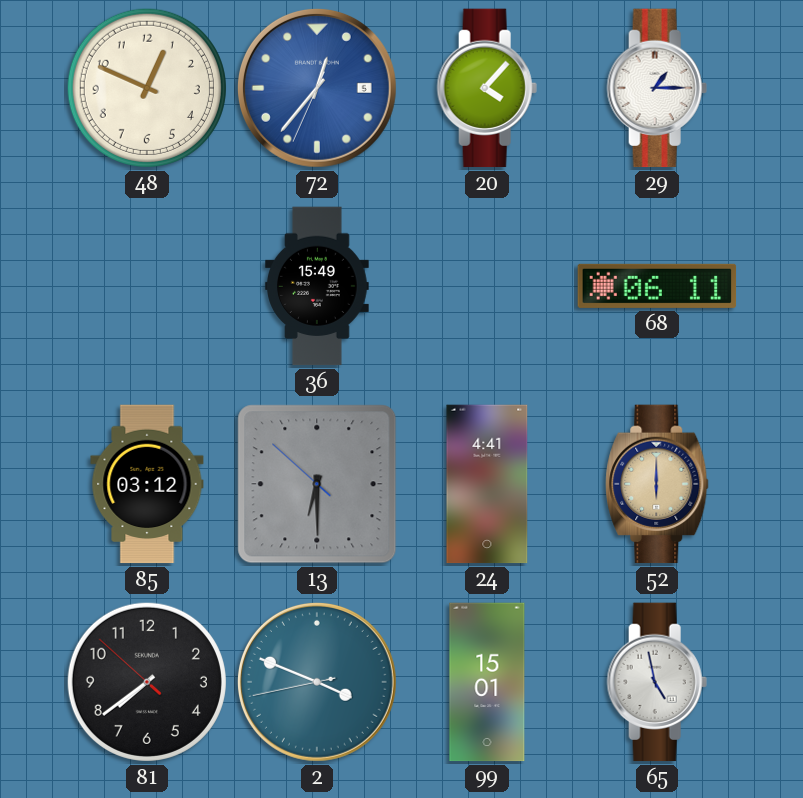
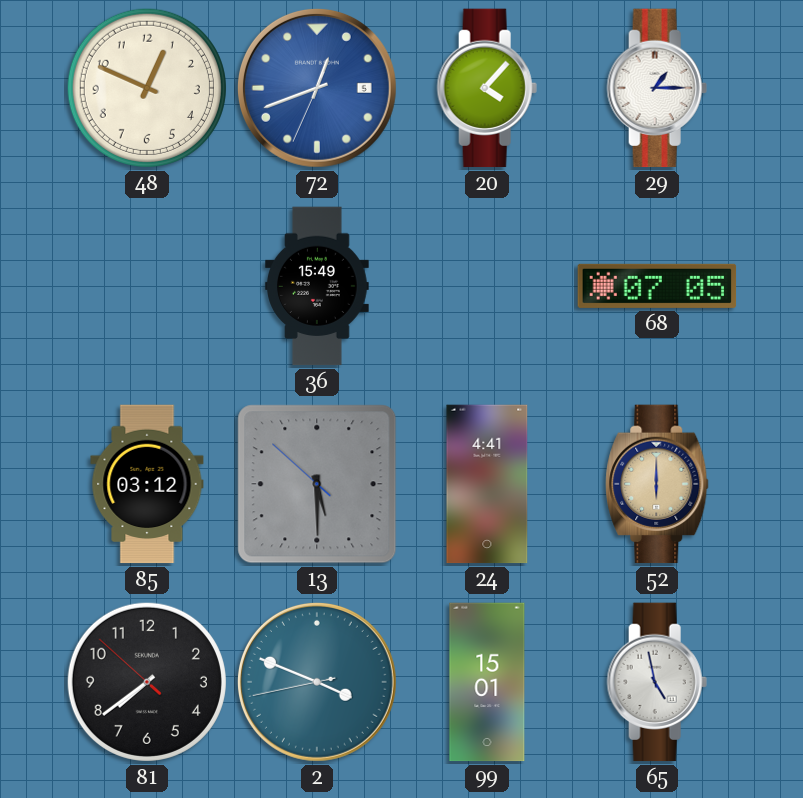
72: 12:36 -> 12:41 (317, 88)
68: 06:11 -> 07:05 (657, 286)
13: 6:29 -> 5:29 (317, 484)
